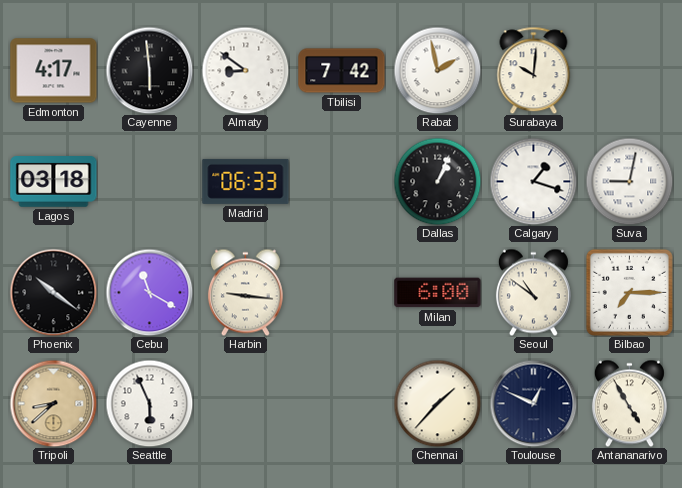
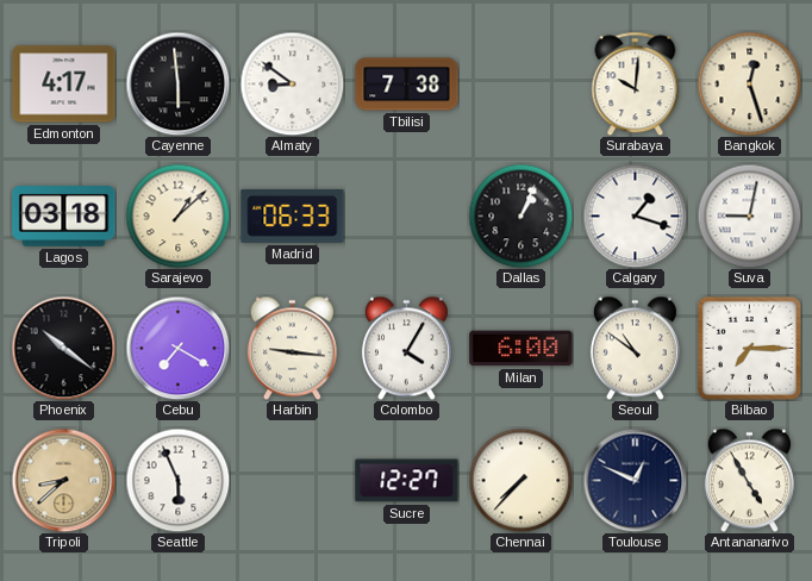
Tbilisi: 7:42 -> 7:38 (407, 85)
Rabat: 1:58 -> none (437, 70)
Bangkok: none -> 12:27 (749, 83)
Sarajevo: none -> 1:08 (177, 215)
Cebu: 11:20 -> 7:20 (177, 348)
Colombo: none -> 4:05 (406, 348)
Sucre: none -> 12:27 (407, 481)
Chennai: 1:37 -> 7:37 (520, 480)
